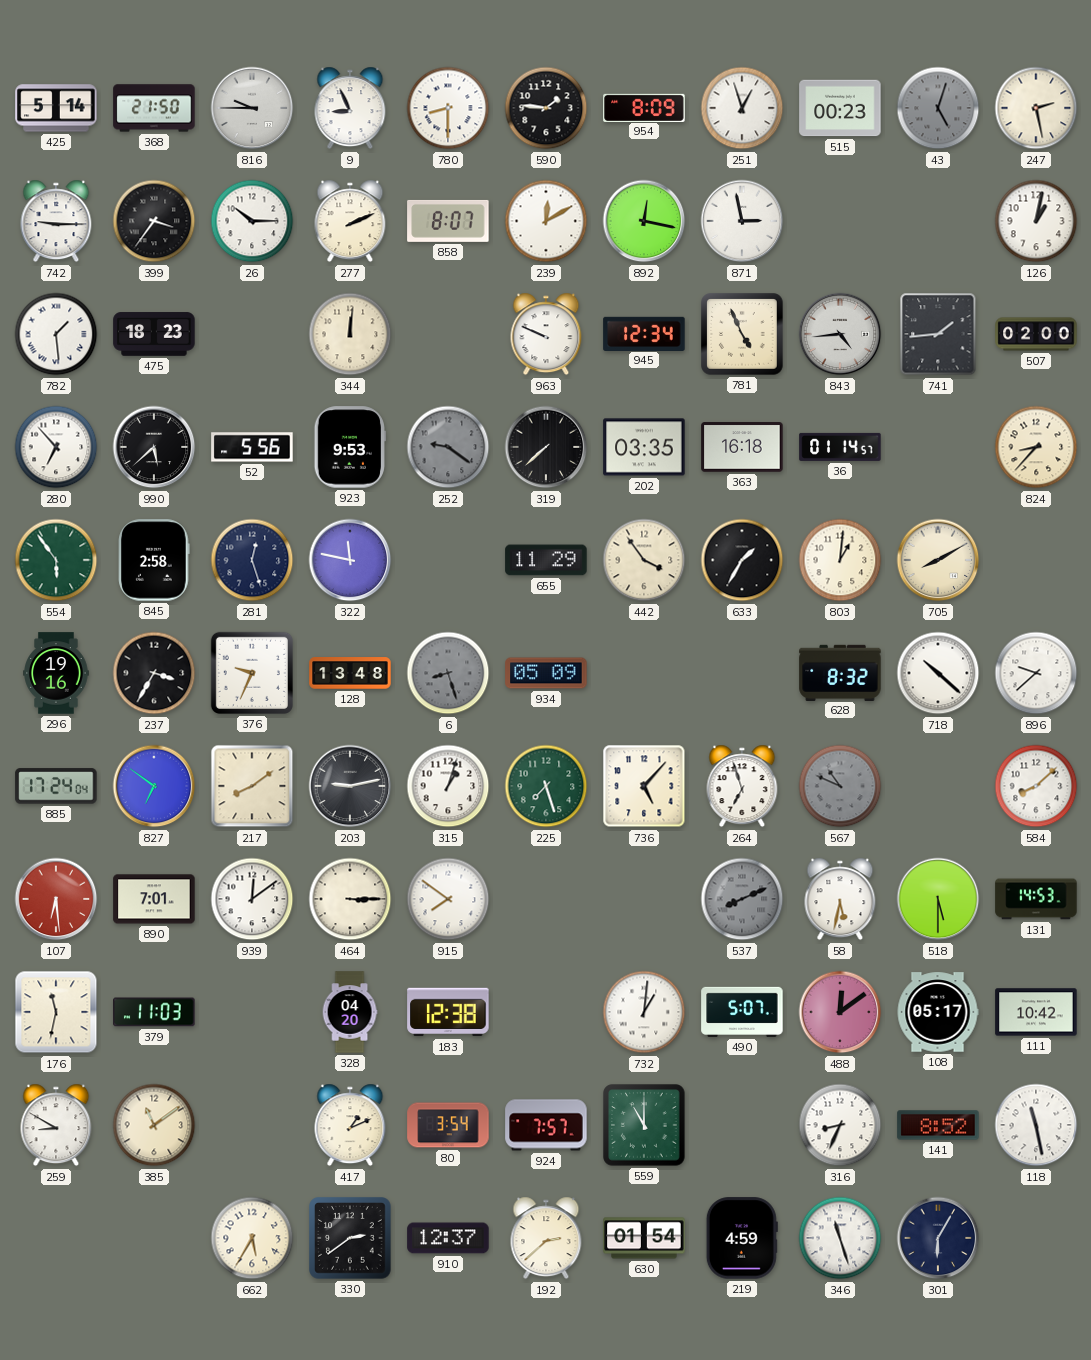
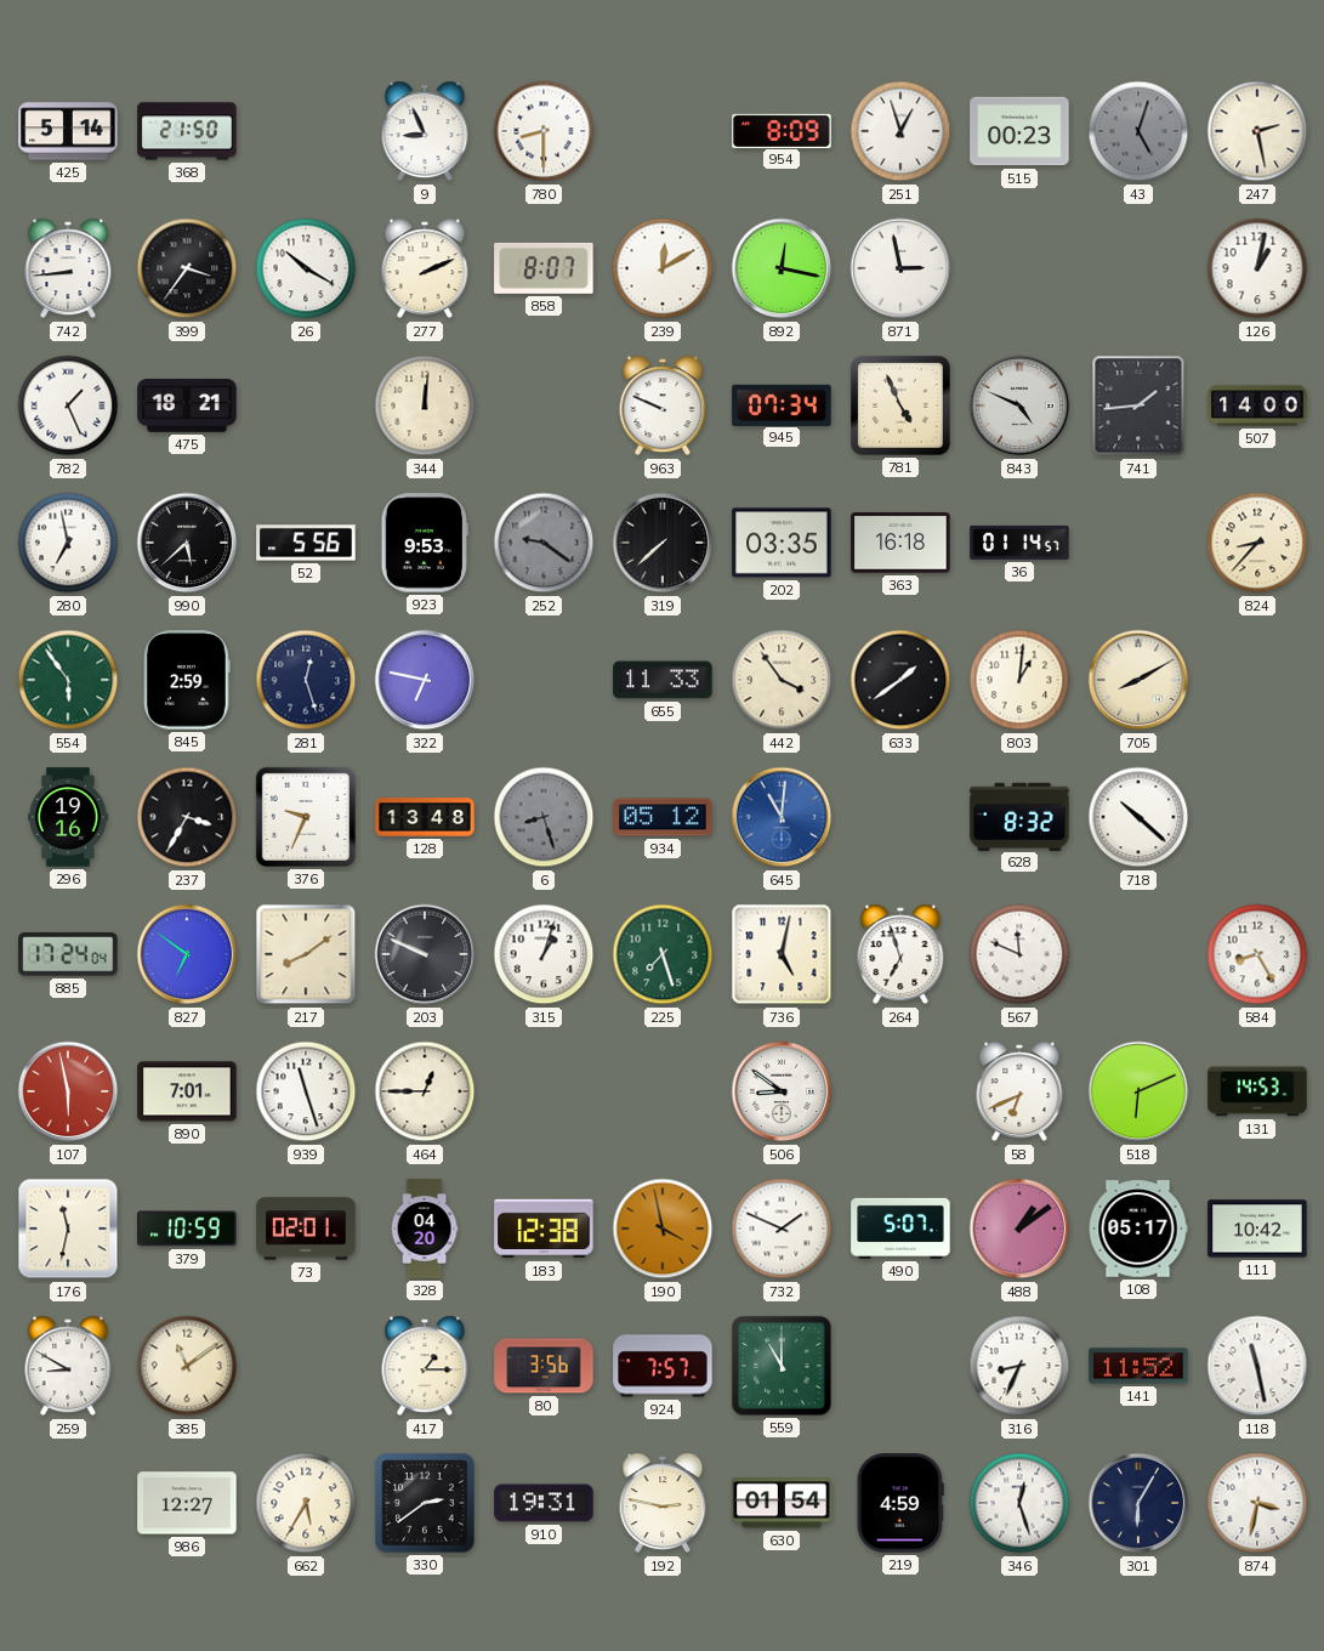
816: 9:45 -> none (252, 108)
590: 1:46 -> none (546, 108)
742: 9:15 -> 8:44 (68, 268)
26: 10:15 -> 10:20 (306, 268)
782: 1:29 -> 1:26 (68, 405)
475: 18:23 -> 18:21 (187, 405)
945: 12:34 -> 07:34 (782, 404)
843: 4:44 -> 4:49 (1019, 405)
507: 02:00 -> 14:00 (1257, 405)
280: 6:53 -> 6:58 (68, 543)
845: 2:58 -> 2:59 (187, 680)
322: 11:47 -> 6:47 (425, 680)
655: 11:29 -> 11:33 (663, 680)
633: 1:35 -> 1:39 (900, 680)
934: 05:09 -> 05:12 (663, 817)
645: none -> 11:01 (782, 817)
896: 9:38 -> none (1036, 673)
203: 9:13 -> 9:49 (425, 954)
736: 5:07 -> 5:02 (782, 954)
567: 10:49 -> 11:49 (1019, 954)
567 dial: grey -> white (1019, 954)
584: 8:08 -> 8:25 (1257, 954)
107: 6:29 -> 5:58 (68, 1091)
939: 12:09 -> 11:27 (306, 1091)
464: 3:15 -> 12:45 (425, 1091)
915: 7:51 -> none (448, 899)
506: none -> 8:51 (782, 1091)
537: 8:11 -> none (742, 899)
58: 5:32 -> 6:41 (1019, 1091)
518: 5:30 -> 6:11 (1138, 1091)
379: 11:03 -> 10:59 (187, 1229)
73: none -> 02:01 (306, 1229)
190: none -> 3:58 (663, 1229)
732: 1:01 -> 1:49 (782, 1229)
488: 12:09 -> 1:09 (1019, 1229)
417: 1:11 -> 1:15 (425, 1366)
80: 3:54 -> 3:56 (544, 1366)
141: 8:52 -> 11:52 (1138, 1366)
986: none -> 12:27 (187, 1503)
910: 12:37 -> 19:31 (544, 1503)
192: 2:38 -> 2:47 (663, 1503)
346: 11:27 -> 12:27 (1019, 1503)
874: none -> 3:32 (1257, 1503)
